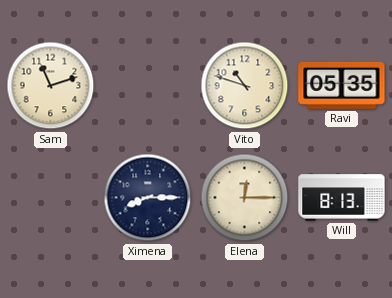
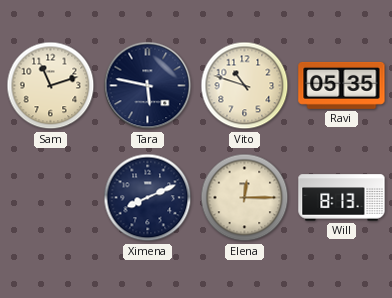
Tara: none -> 5:47 (148, 86)
Ximena: 8:15 -> 8:11 (148, 198)
